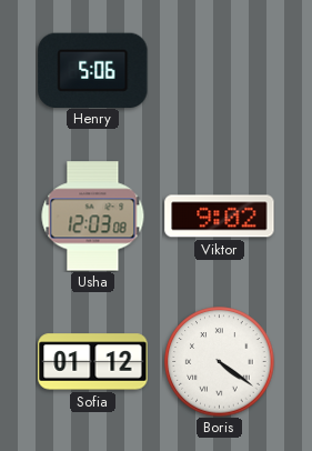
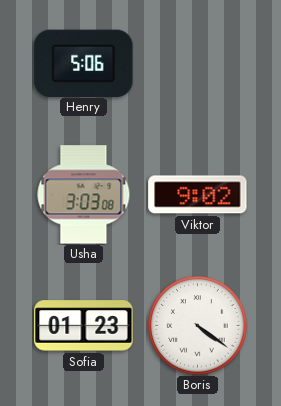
Usha: 12:03 -> 3:03 (84, 195)
Sofia: 01:12 -> 01:23 (84, 326)
